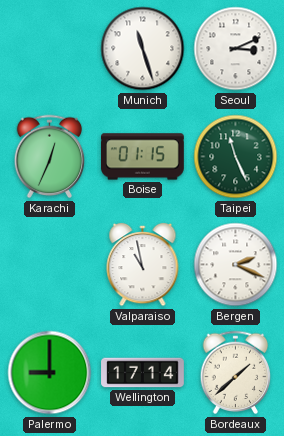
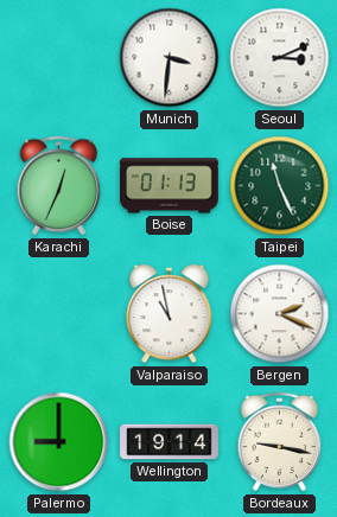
Munich: 11:27 -> 3:31 (170, 58)
Boise: 01:15 -> 01:13 (170, 186)
Wellington: 17:14 -> 19:14 (170, 442)
Bordeaux: 1:38 -> 9:17 (280, 442)
